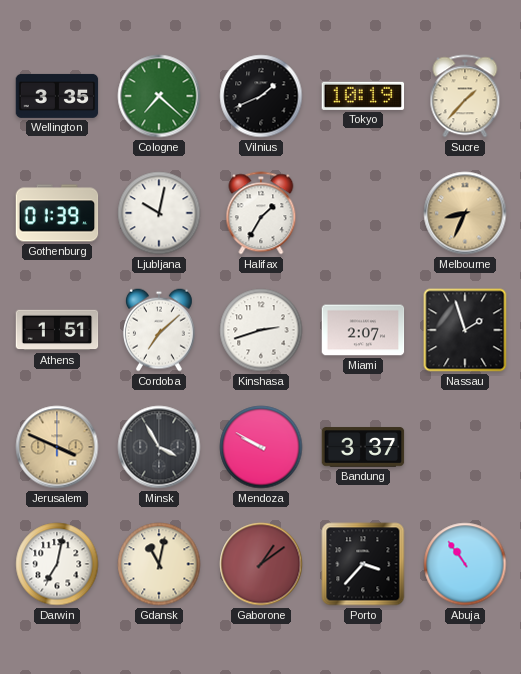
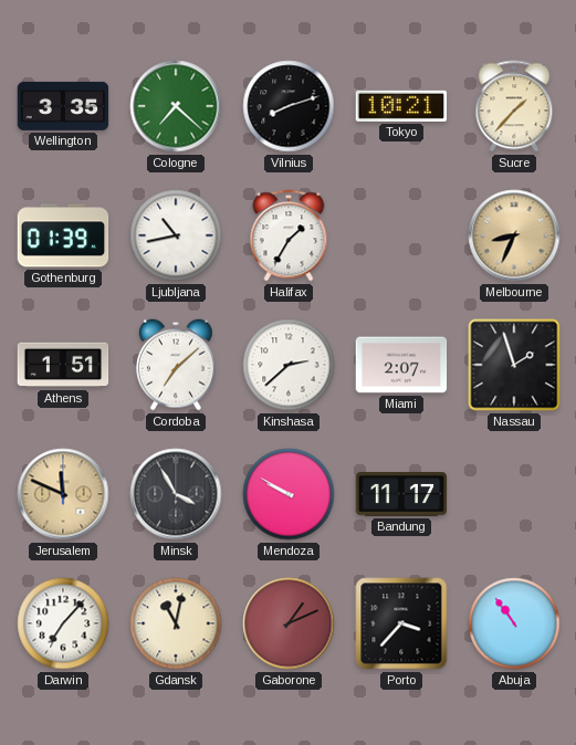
Vilnius: 1:41 -> 8:12 (289, 106)
Tokyo: 10:19 -> 10:21 (401, 106)
Ljubljana: 10:02 -> 10:43 (176, 235)
Kinshasa: 2:42 -> 2:38 (289, 365)
Jerusalem: 3:49 -> 11:49 (63, 494)
Bandung: 3:37 -> 11:17 (401, 494)
Darwin: 7:02 -> 7:07 (63, 623)
Gaborone: 1:09 -> 1:11 (289, 623)
